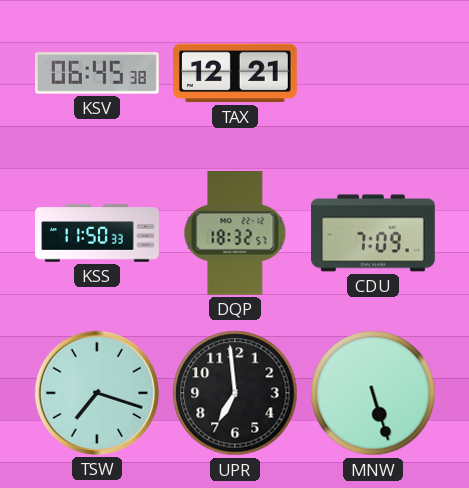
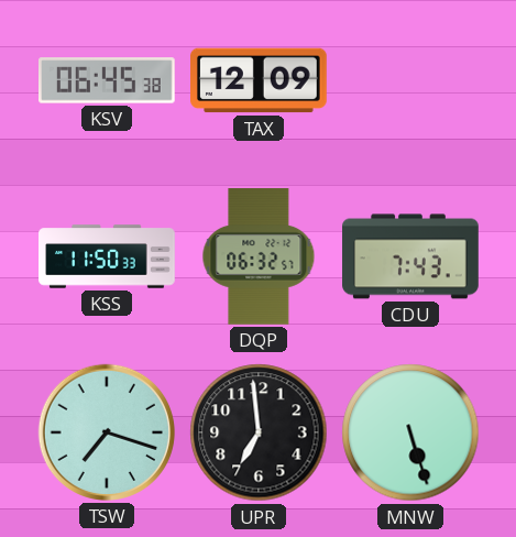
TAX: 12:21 -> 12:09 (260, 80)
DQP: 18:32 -> 06:32 (259, 257)
CDU: 7:09 -> 7:43 (410, 256)
